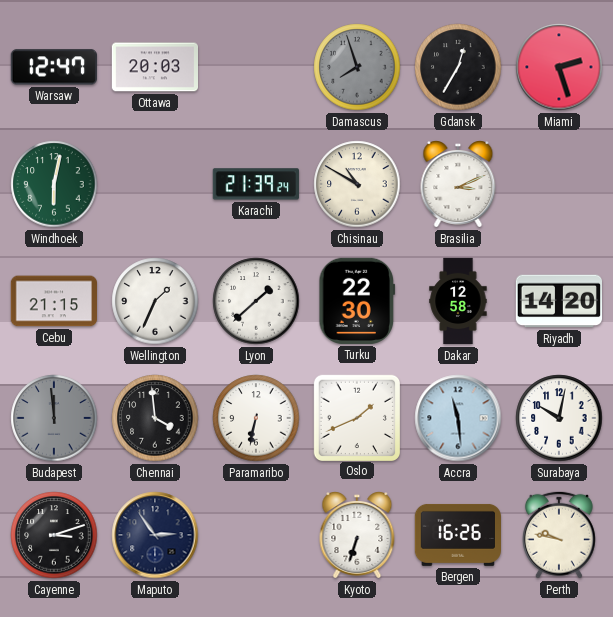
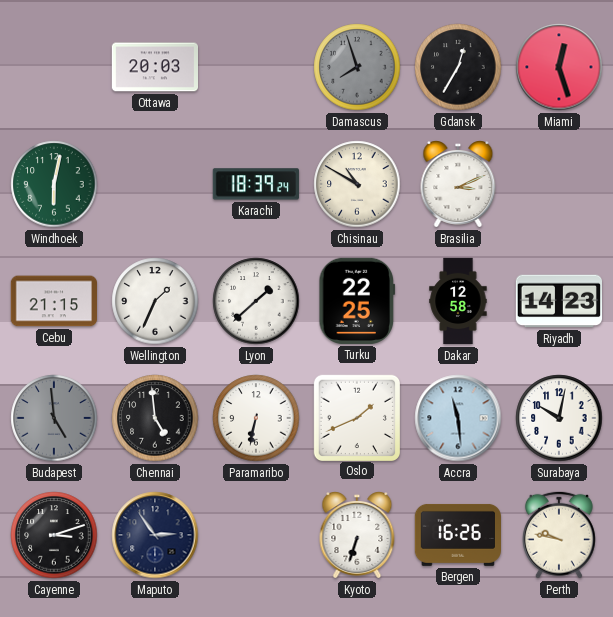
Warsaw: 12:47 -> none (54, 67)
Miami: 2:27 -> 12:27 (559, 67)
Karachi: 21:39 -> 18:39 (256, 184)
Turku: 22:30 -> 22:25 (357, 301)
Riyadh: 14:20 -> 14:23 (558, 301)
Budapest: 11:59 -> 4:59 (54, 418)
Chennai: 3:59 -> 4:59 (155, 418)
